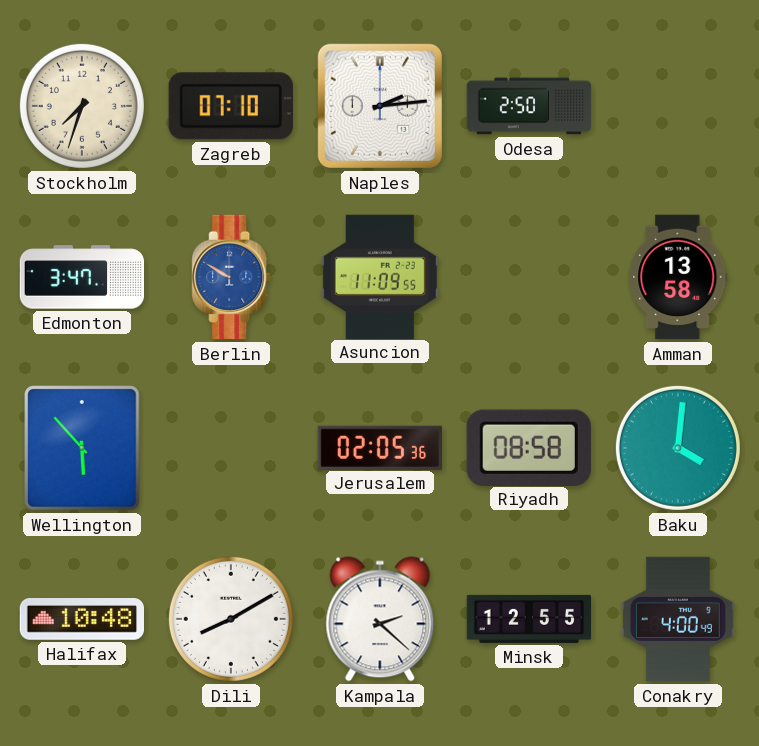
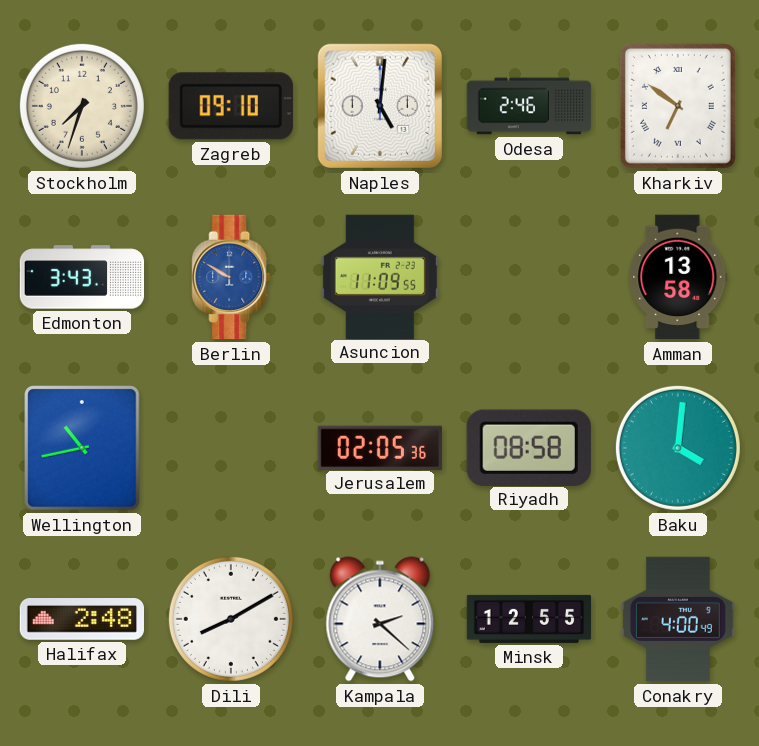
Zagreb: 07:10 -> 09:10 (231, 106)
Naples: 2:14 -> 5:01 (380, 106)
Odesa: 2:50 -> 2:46 (529, 106)
Kharkiv: none -> 6:51 (678, 106)
Edmonton: 3:47 -> 3:43 (82, 277)
Wellington: 5:53 -> 10:43 (82, 448)
Halifax: 10:48 -> 2:48 (82, 620)
